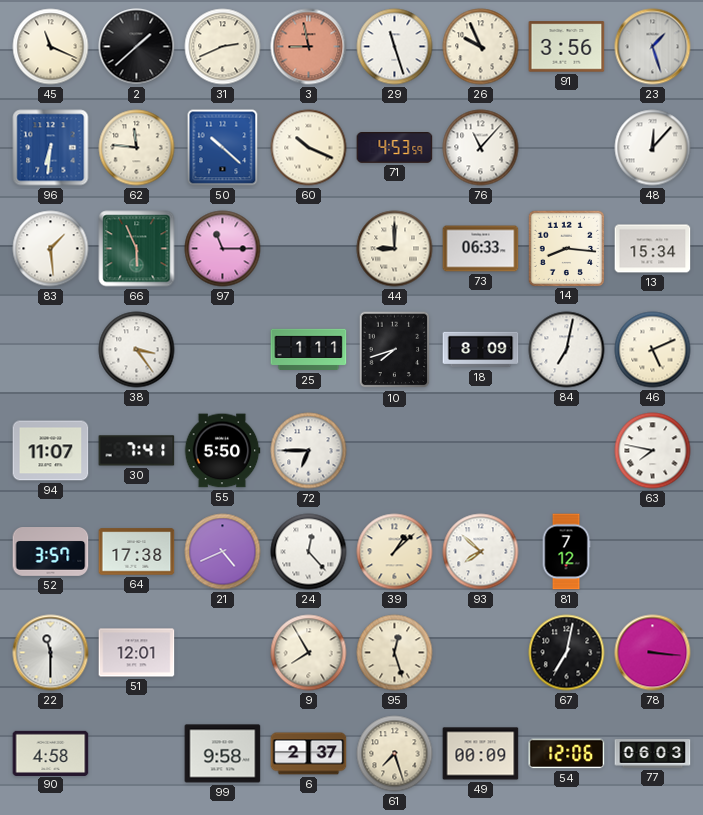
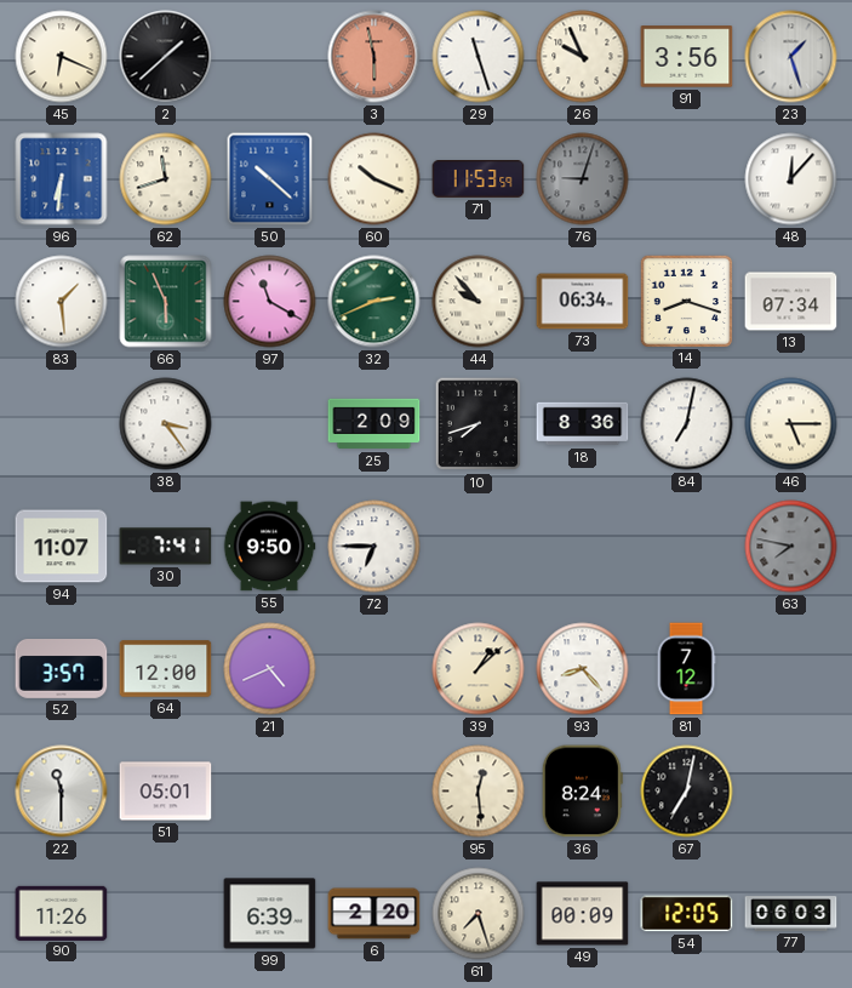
45: 11:19 -> 6:19 (62, 57)
31: 2:41 -> none (223, 47)
3: 8:58 -> 5:58 (374, 57)
62: 11:46 -> 11:42 (166, 179)
71: 4:53 -> 11:53 (479, 179)
76: 11:07 -> 9:03 (583, 179)
76 dial: white -> grey (583, 179)
97: 11:15 -> 11:20 (270, 302)
32: none -> 2:41 (374, 302)
44: 9:00 -> 9:53 (479, 302)
73: 06:33 -> 06:34 (583, 302)
14: 8:16 -> 8:18 (686, 301)
13: 15:34 -> 07:34 (791, 302)
25: 1:11 -> 2:09 (374, 424)
18: 8:09 -> 8:36 (583, 424)
46: 5:11 -> 5:15 (791, 424)
55: 5:50 -> 9:50 (269, 547)
63 dial: white -> grey (791, 547)
64: 17:38 -> 12:00 (166, 669)
24: 12:23 -> none (309, 552)
93: 7:52 -> 8:23 (583, 669)
51: 12:01 -> 05:01 (166, 792)
9: 7:55 -> none (309, 653)
95: 12:27 -> 12:29 (479, 792)
36: none -> 8:24 (582, 792)
78: 3:16 -> none (653, 653)
90: 4:58 -> 11:26 (62, 913)
99: 9:58 -> 6:39 (270, 914)
6: 2:37 -> 2:20 (374, 914)
54: 12:06 -> 12:05 (687, 914)
